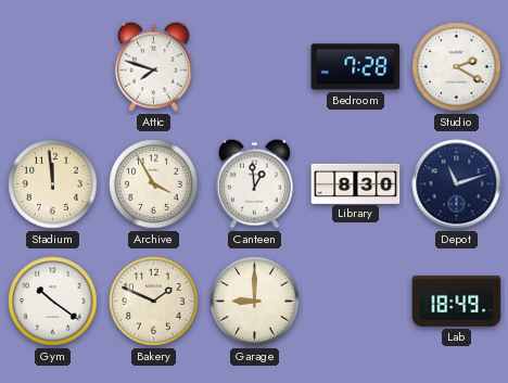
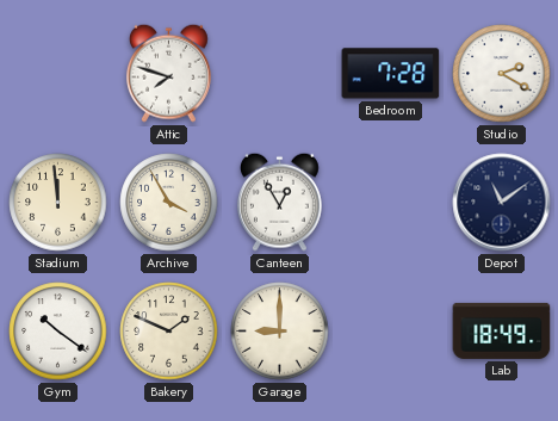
Canteen: 12:59 -> 12:55 (279, 202)
Library: 8:30 -> none (356, 183)
Depot: 11:12 -> 11:09 (502, 203)
